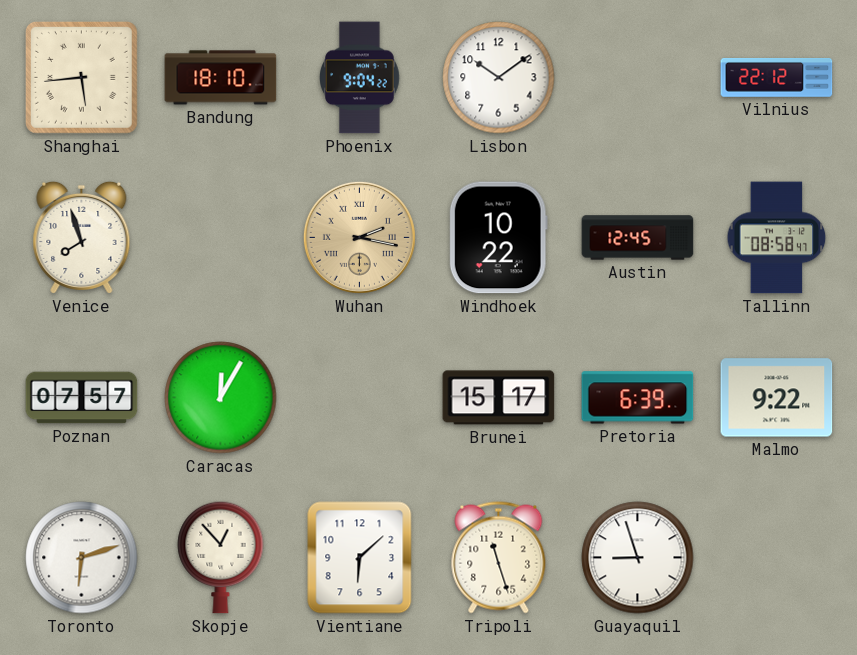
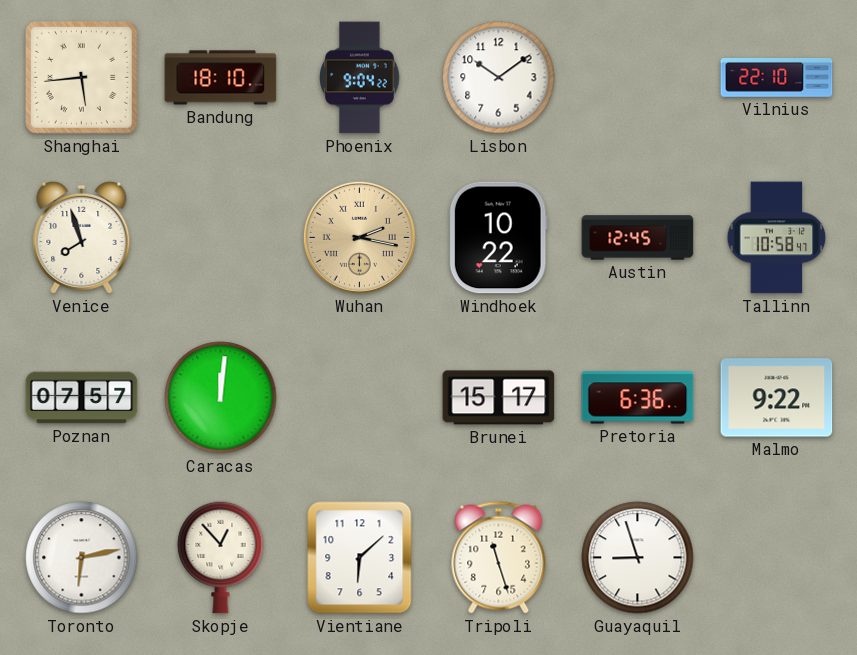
Vilnius: 22:12 -> 22:10 (777, 78)
Tallinn: 08:58 -> 10:58 (777, 238)
Caracas: 12:05 -> 12:01 (221, 398)
Pretoria: 6:39 -> 6:36 (638, 398)
Toronto: 6:12 -> 6:13 (82, 558)
